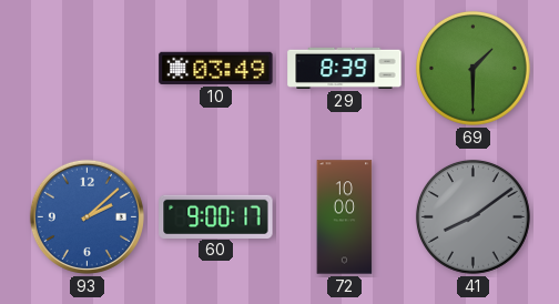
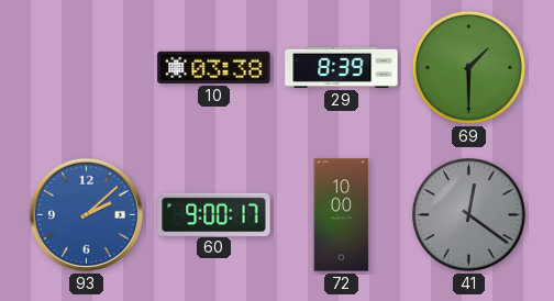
10: 03:49 -> 03:38 (214, 67)
41: 8:09 -> 12:21 (468, 214)
